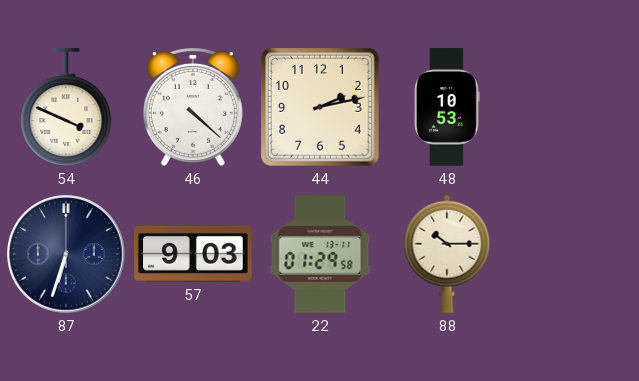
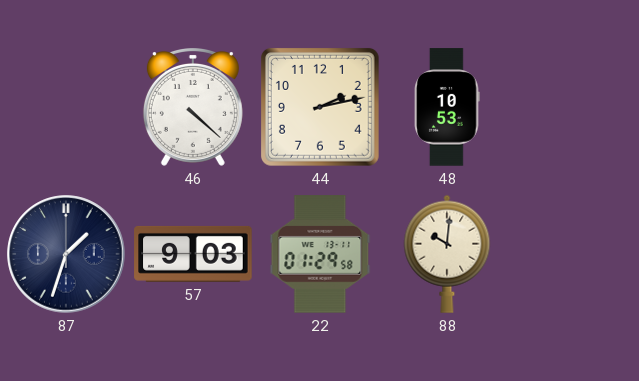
54: 3:49 -> none (66, 108)
87: 6:33 -> 1:33 (66, 254)
88: 10:15 -> 10:01 (447, 254)
